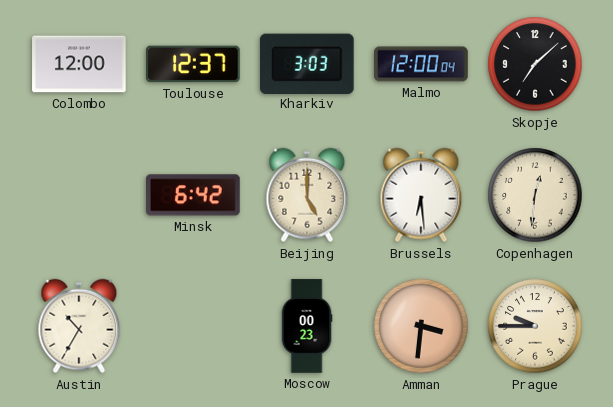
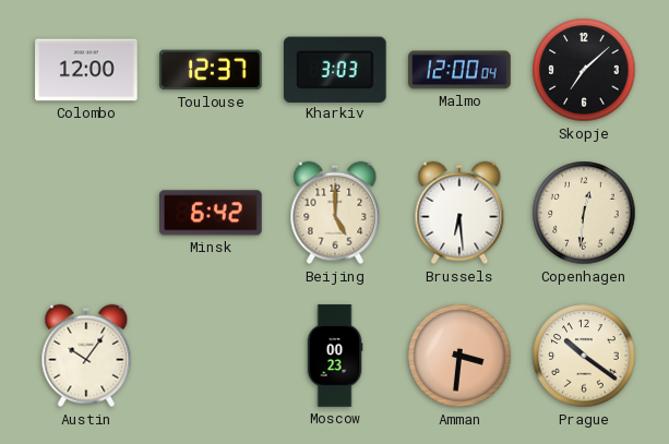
Austin: 10:35 -> 10:06 (86, 356)
Prague: 9:45 -> 10:21 (584, 356)
